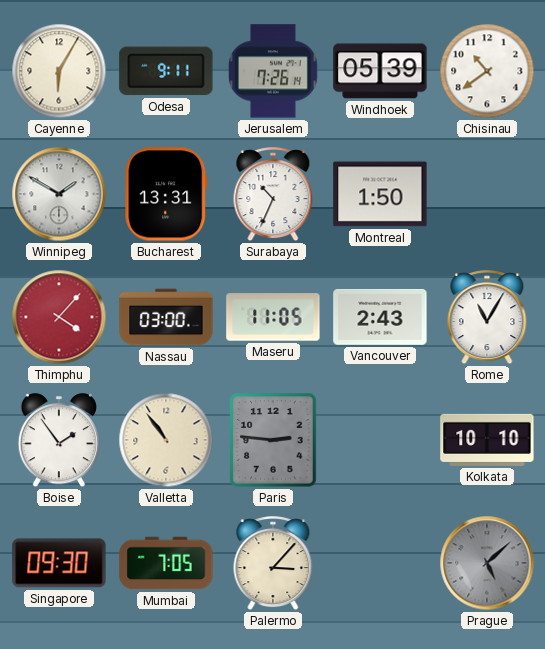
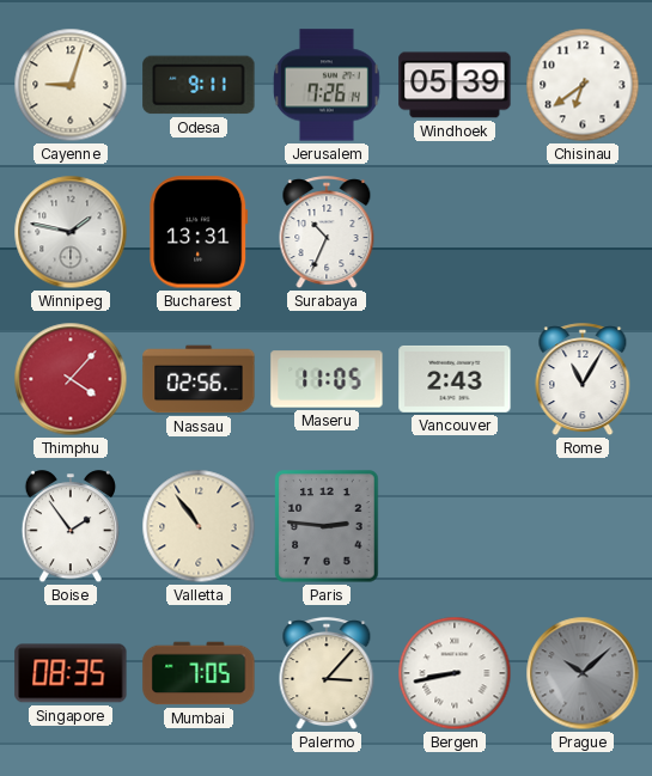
Cayenne: 6:05 -> 9:03 (71, 85)
Chisinau: 10:39 -> 6:39 (583, 85)
Winnipeg: 1:50 -> 1:47 (71, 232)
Montreal: 1:50 -> none (380, 194)
Nassau: 03:00 -> 02:56 (199, 379)
Kolkata: 10:10 -> none (487, 440)
Singapore: 09:30 -> 08:35 (71, 673)
Bergen: none -> 8:43 (455, 673)
Prague: 5:08 -> 10:08 (583, 673)
